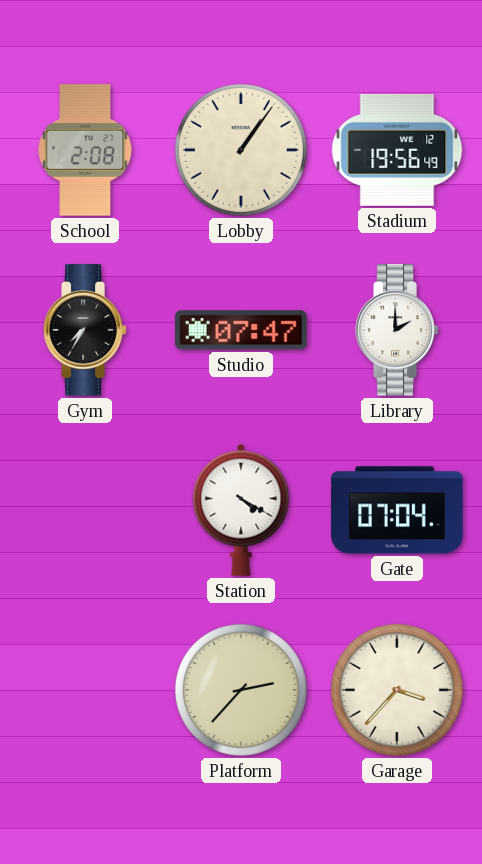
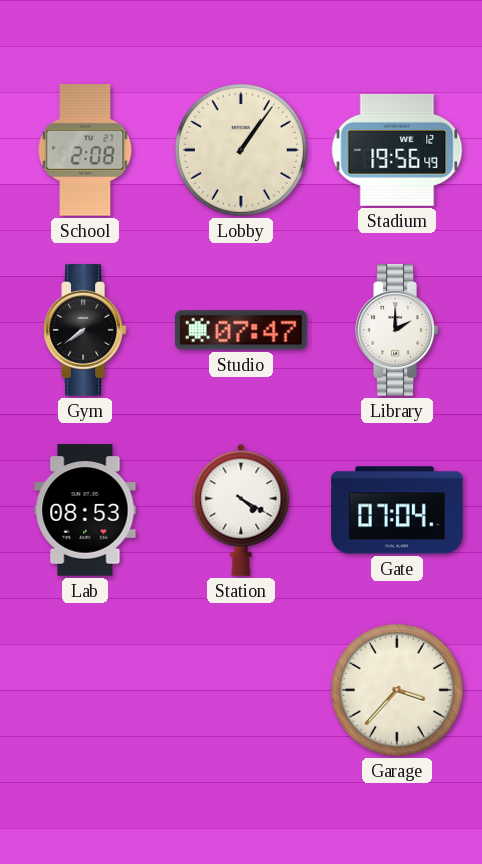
Gym: 7:35 -> 7:39 (85, 330)
Lab: none -> 08:53 (85, 510)
Platform: 2:37 -> none (241, 690)
